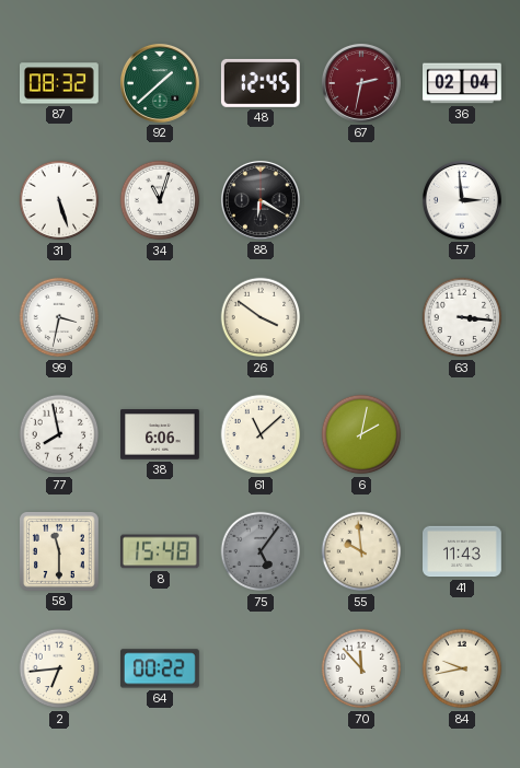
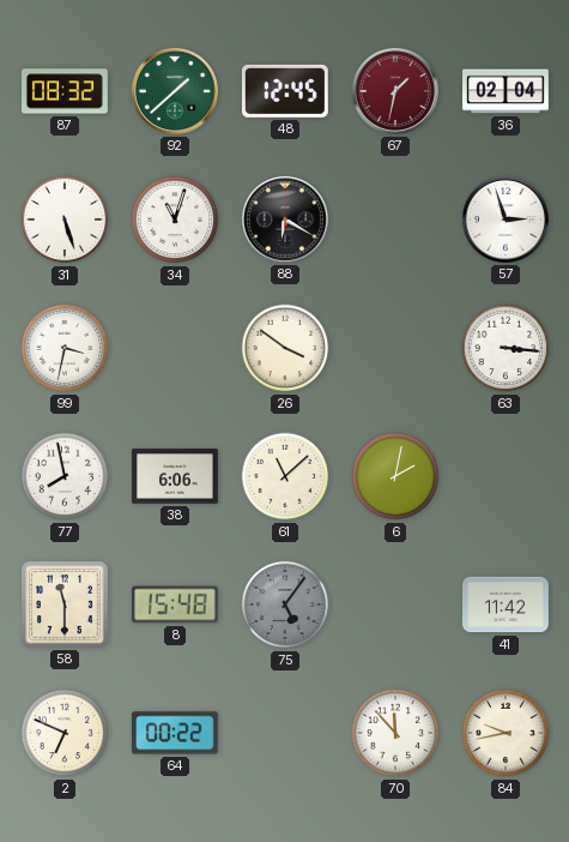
67: 2:32 -> 1:32 (395, 91)
57: 2:59 -> 2:57 (506, 219)
55: 9:59 -> none (361, 551)
41: 11:43 -> 11:42 (507, 605)
2: 6:44 -> 6:49 (65, 733)
